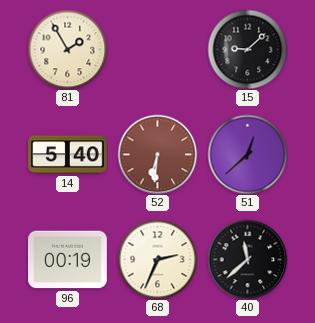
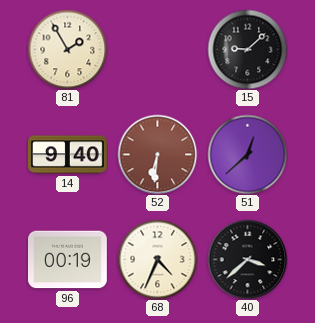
14: 5:40 -> 9:40 (68, 155)
68: 2:34 -> 4:34 (157, 259)
40: 11:38 -> 3:38 (247, 259)
